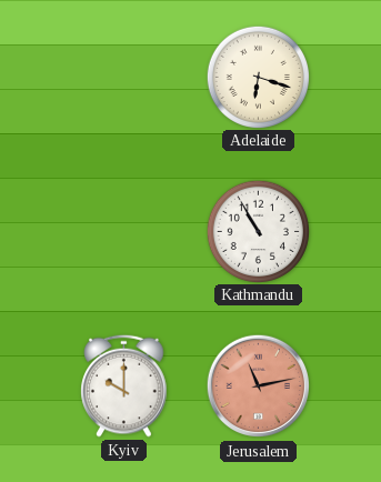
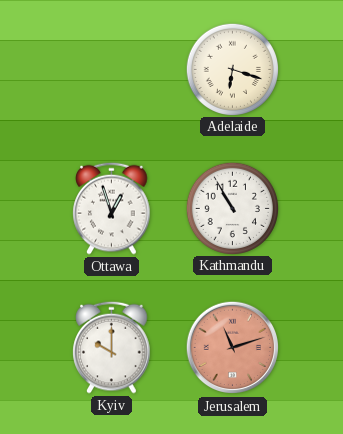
Ottawa: none -> 12:57 (112, 208)
Jerusalem: 11:13 -> 11:12 (233, 348)
